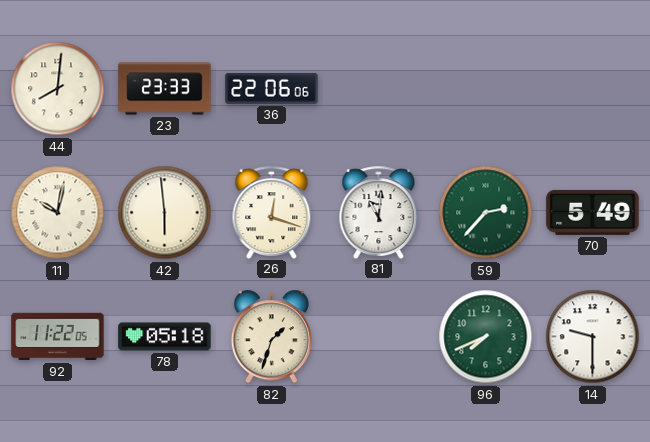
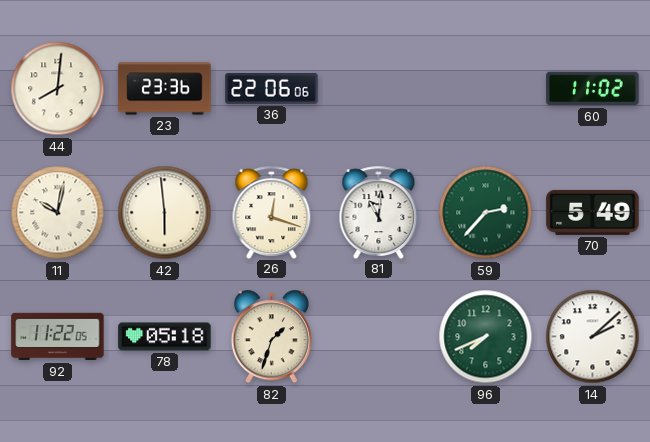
23: 23:33 -> 23:36 (165, 89)
60: none -> 11:02 (593, 89)
14: 9:30 -> 2:08 (593, 337)
